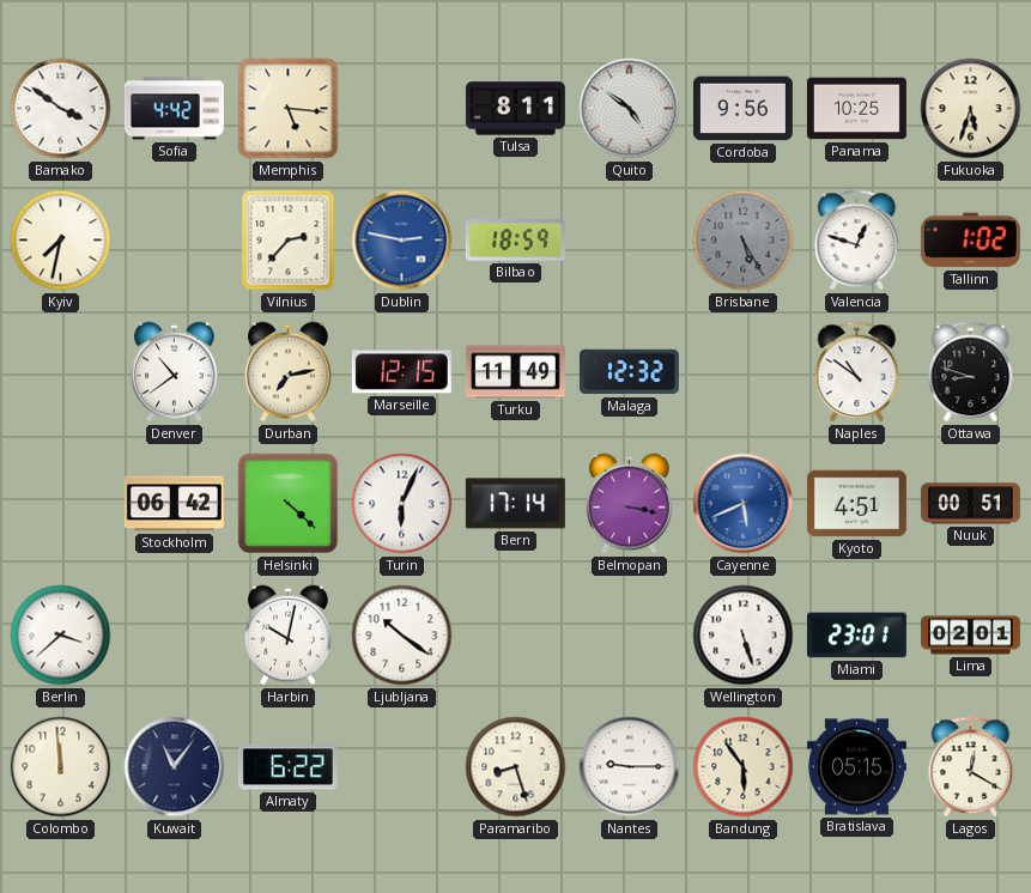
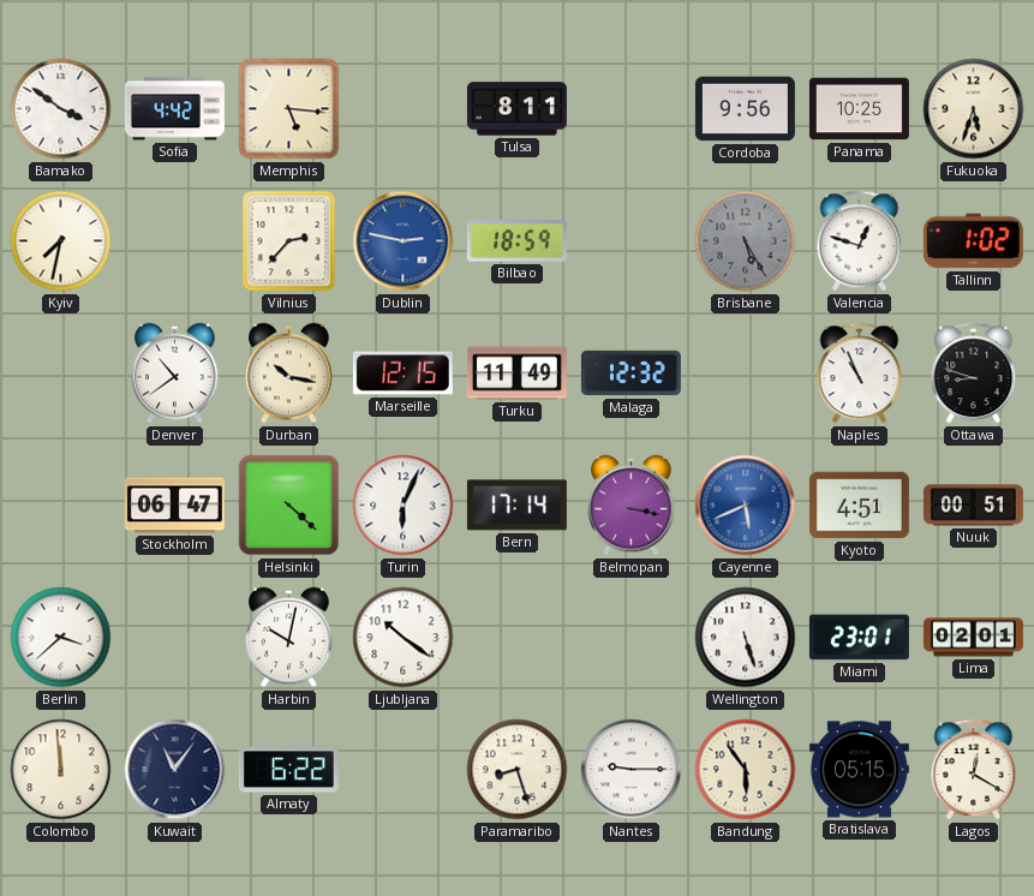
Quito: 4:51 -> none (630, 109)
Durban: 7:13 -> 10:17 (289, 374)
Naples: 10:51 -> 10:56 (860, 374)
Stockholm: 06:42 -> 06:47 (174, 506)
